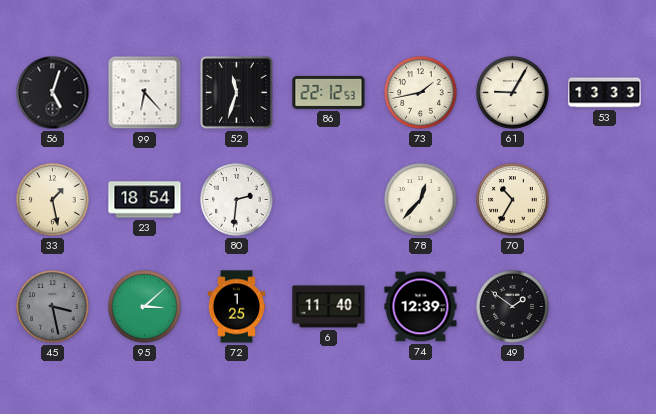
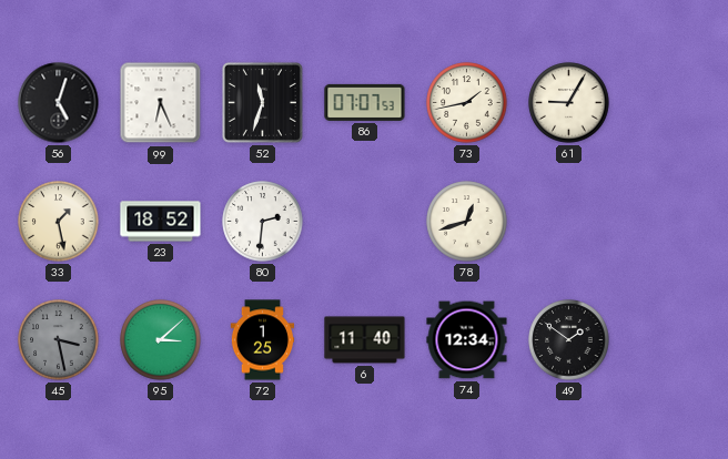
99: 6:23 -> 6:26 (161, 103)
86: 22:12 -> 07:07 (365, 102)
53: 13:33 -> none (605, 93)
23: 18:54 -> 18:52 (161, 222)
78: 12:37 -> 12:42 (467, 222)
70: 10:35 -> none (513, 200)
74: 12:39 -> 12:34 (467, 340)
